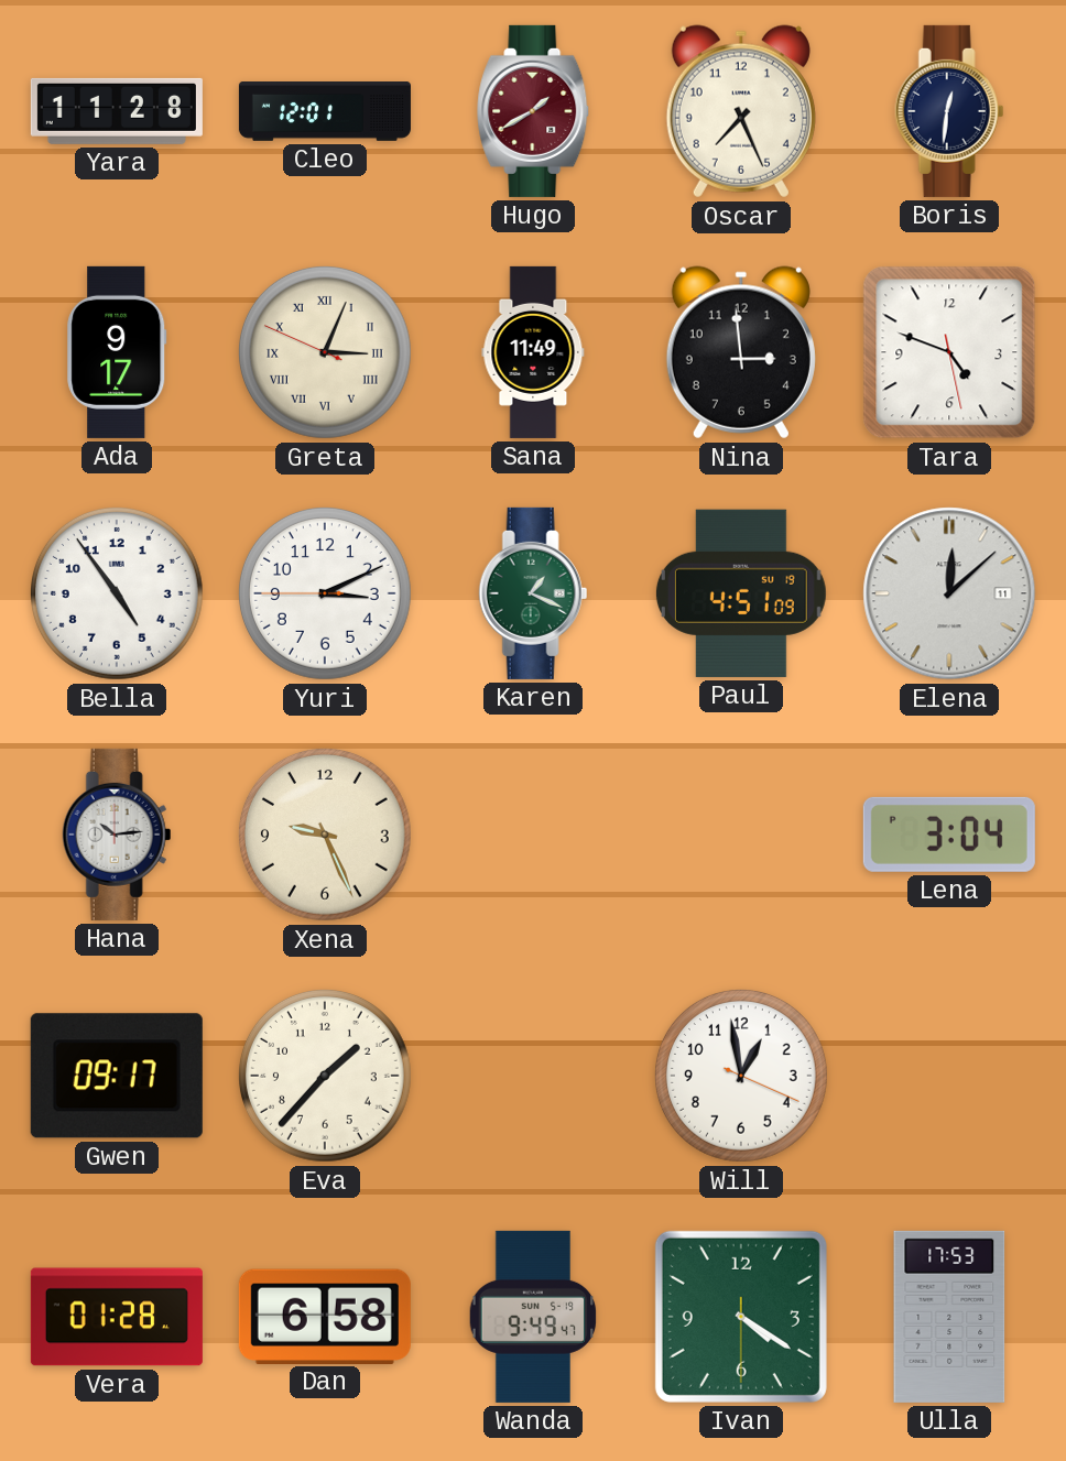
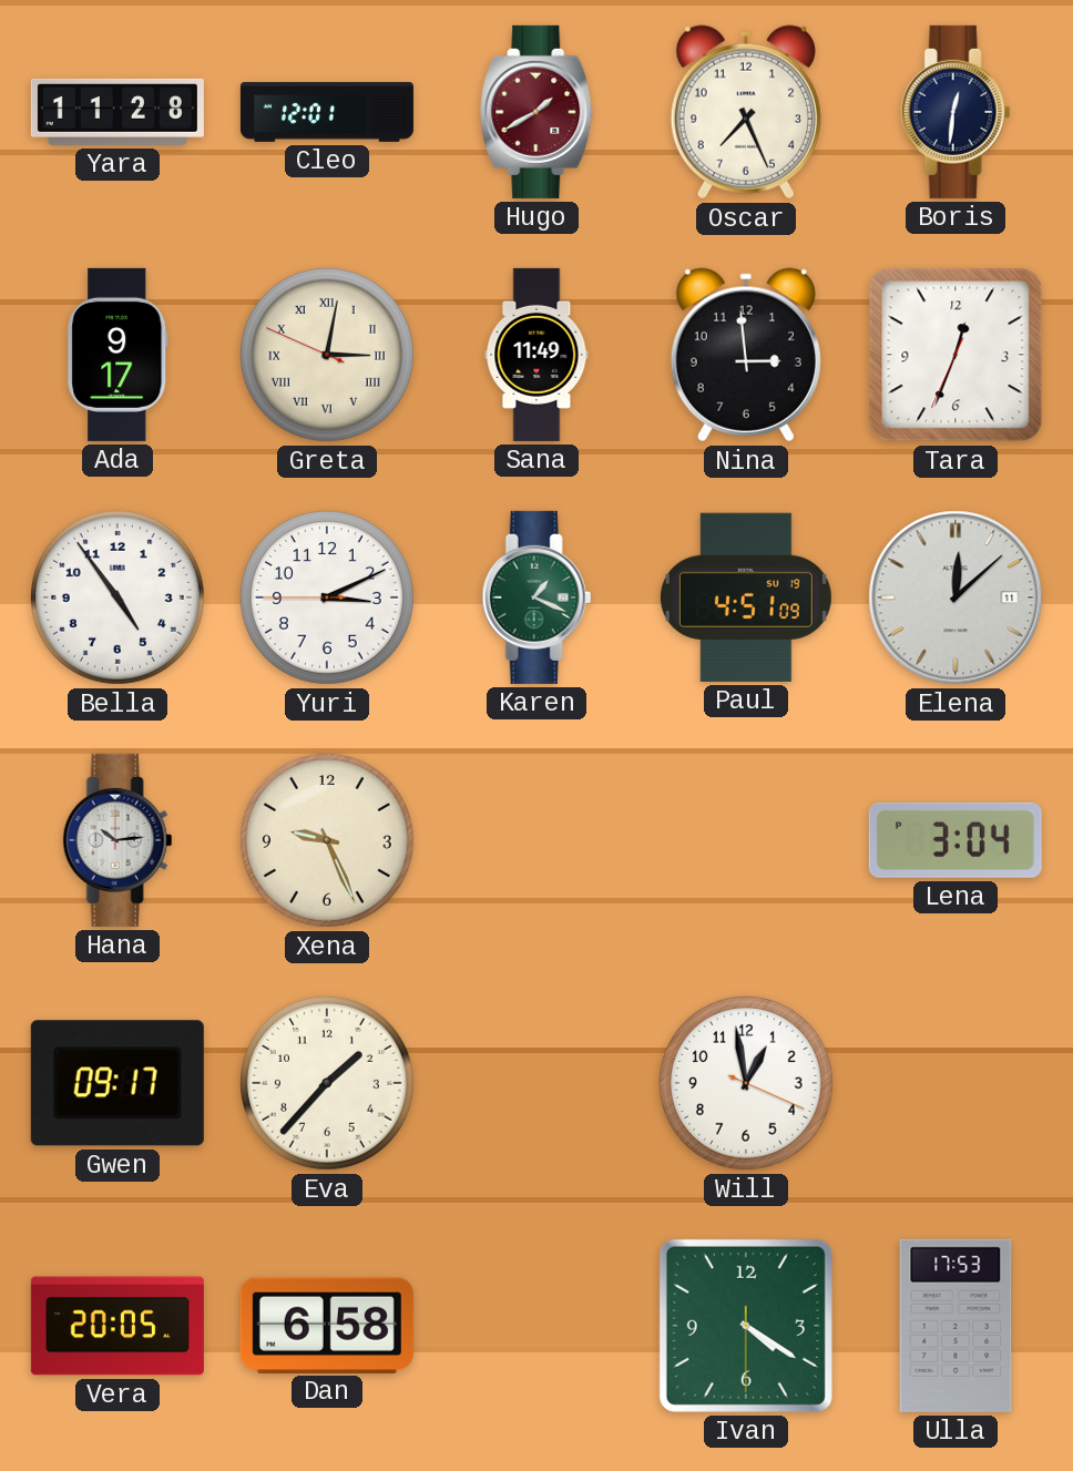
Greta: 3:03 -> 3:01 (327, 355)
Tara: 4:48 -> 12:33 (956, 355)
Vera: 01:28 -> 20:05 (117, 1326)
Wanda: 9:49 -> none (533, 1317)
